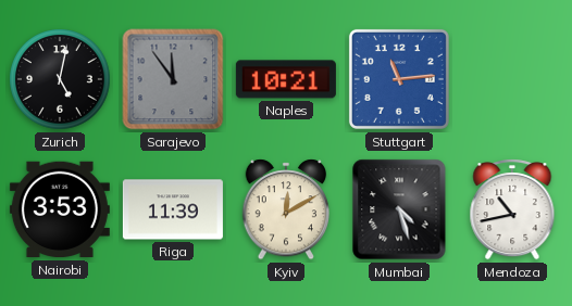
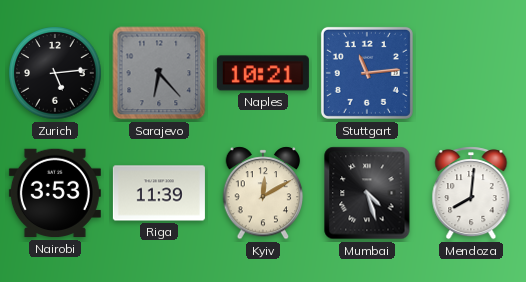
Zurich: 5:02 -> 5:14 (55, 73)
Sarajevo: 11:54 -> 6:23 (159, 73)
Mendoza: 10:43 -> 8:01 (471, 193)
